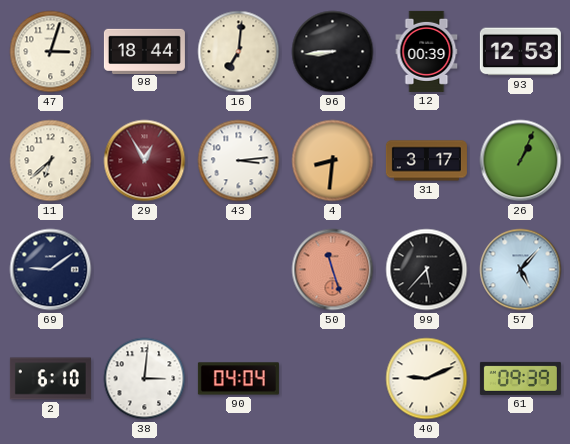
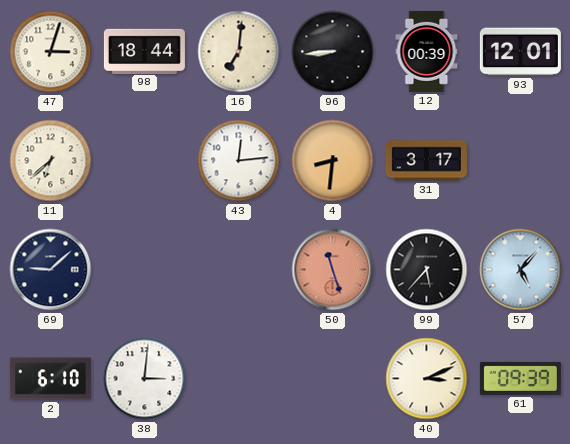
93: 12:53 -> 12:01 (520, 52)
29: 12:55 -> none (145, 161)
43: 3:14 -> 12:14 (239, 161)
26: 1:04 -> none (521, 161)
69: 9:09 -> 9:08 (51, 270)
90: 04:04 -> none (238, 379)
40: 9:11 -> 3:11 (427, 379)
